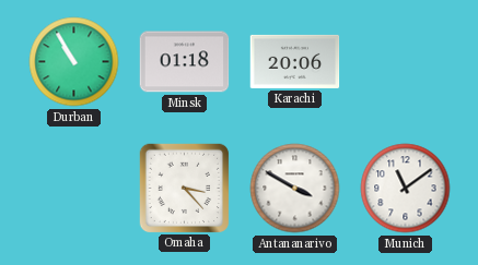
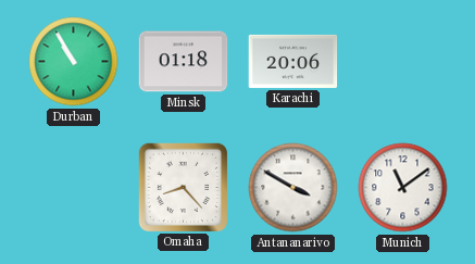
Omaha: 3:23 -> 8:23 (183, 187)
